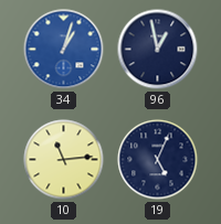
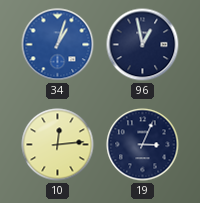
10: 11:14 -> 12:14 (58, 145)
19: 5:04 -> 3:04 (143, 145)
